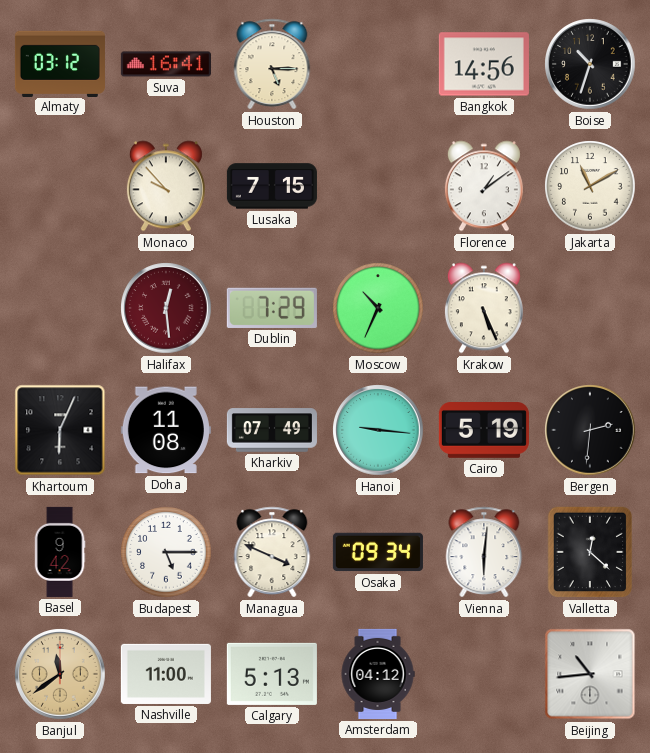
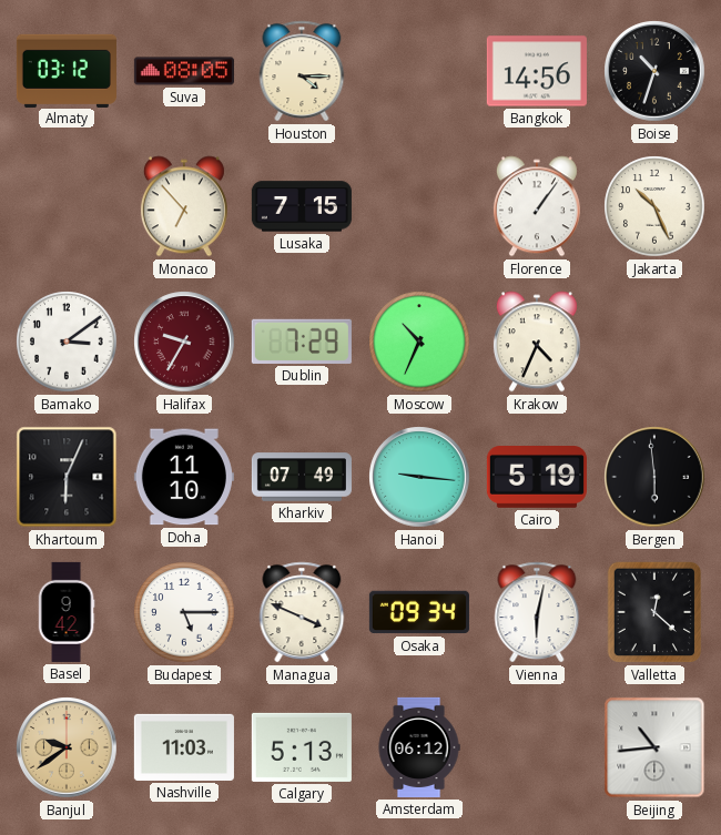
Suva: 16:41 -> 08:05 (184, 71)
Houston: 5:15 -> 4:15 (302, 71)
Monaco: 9:53 -> 6:53 (184, 206)
Florence: 1:09 -> 1:06 (537, 206)
Jakarta: 11:10 -> 10:26 (654, 206)
Bamako: none -> 3:09 (67, 342)
Halifax: 12:29 -> 9:35 (184, 342)
Krakow: 5:26 -> 4:34 (537, 342)
Doha: 11:08 -> 11:10 (184, 477)
Bergen: 2:31 -> 5:59 (654, 477)
Vienna: 6:01 -> 6:02 (537, 612)
Banjul: 11:39 -> 9:39 (67, 747)
Nashville: 11:00 -> 11:03 (184, 747)
Amsterdam: 04:12 -> 06:12 (419, 747)
